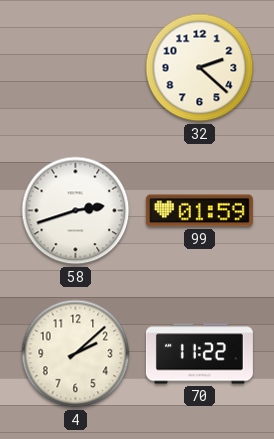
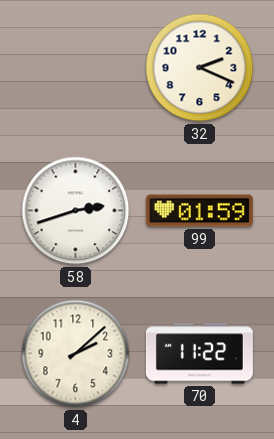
32: 2:22 -> 2:19 (200, 68)
